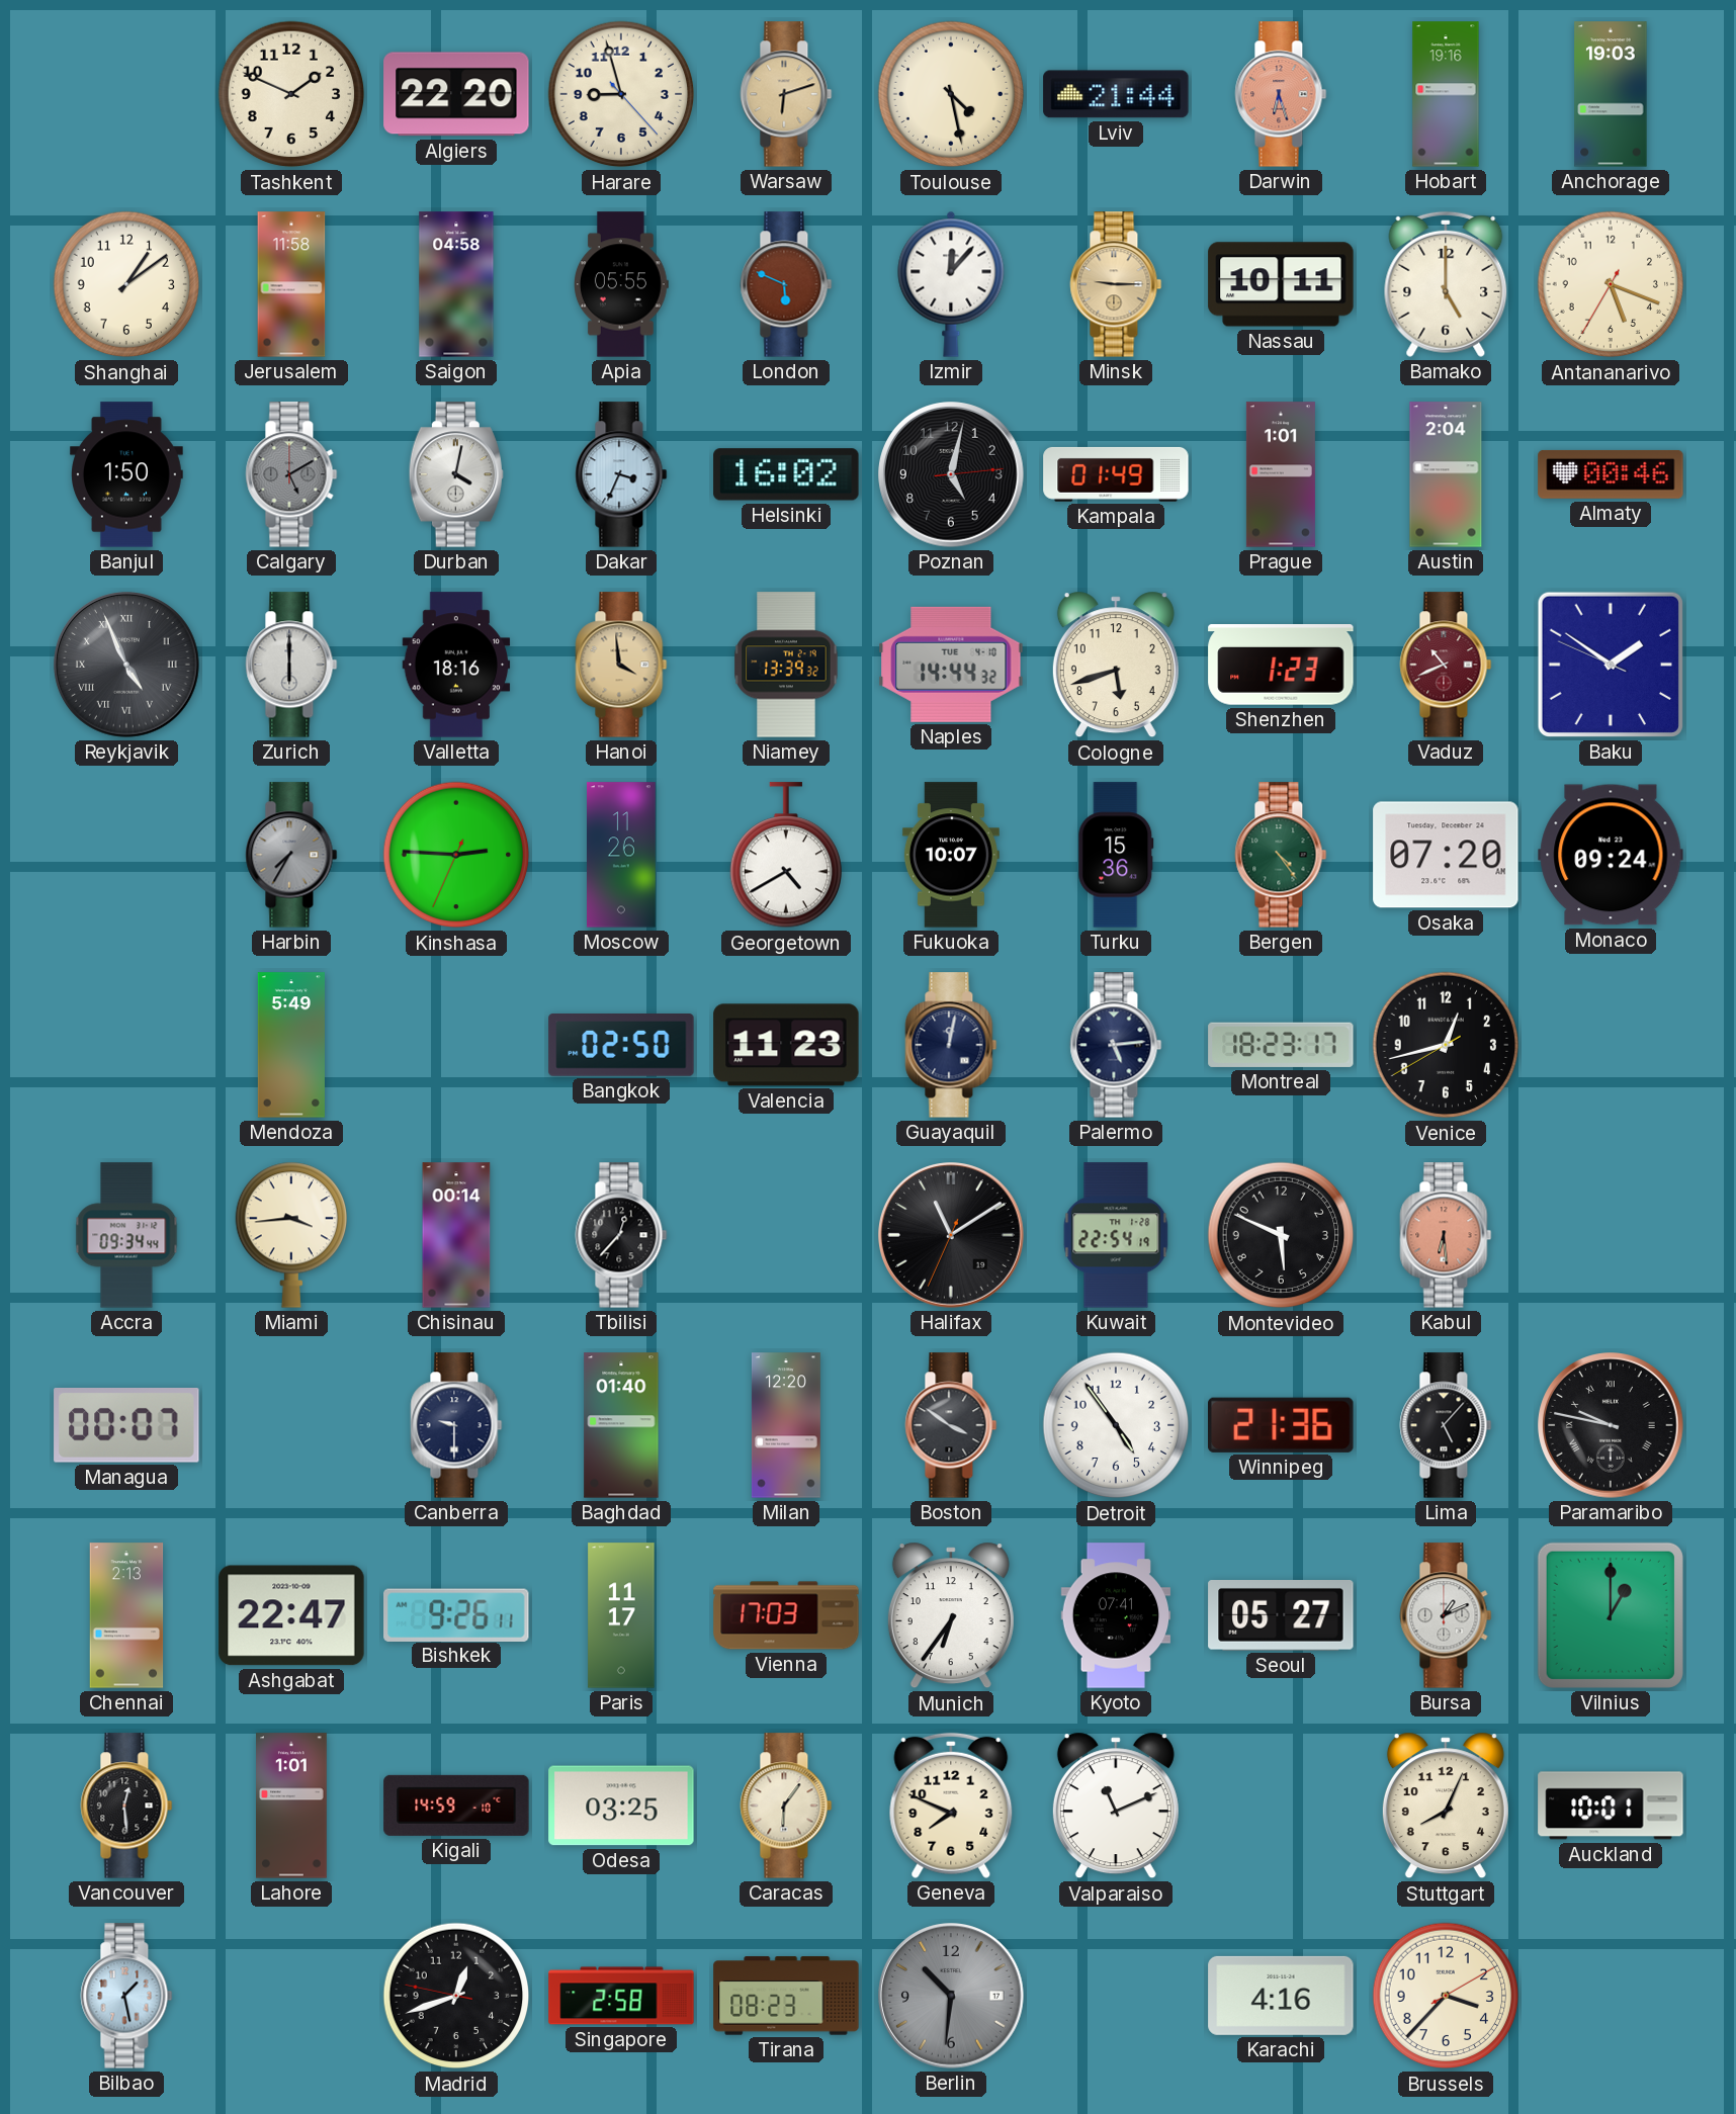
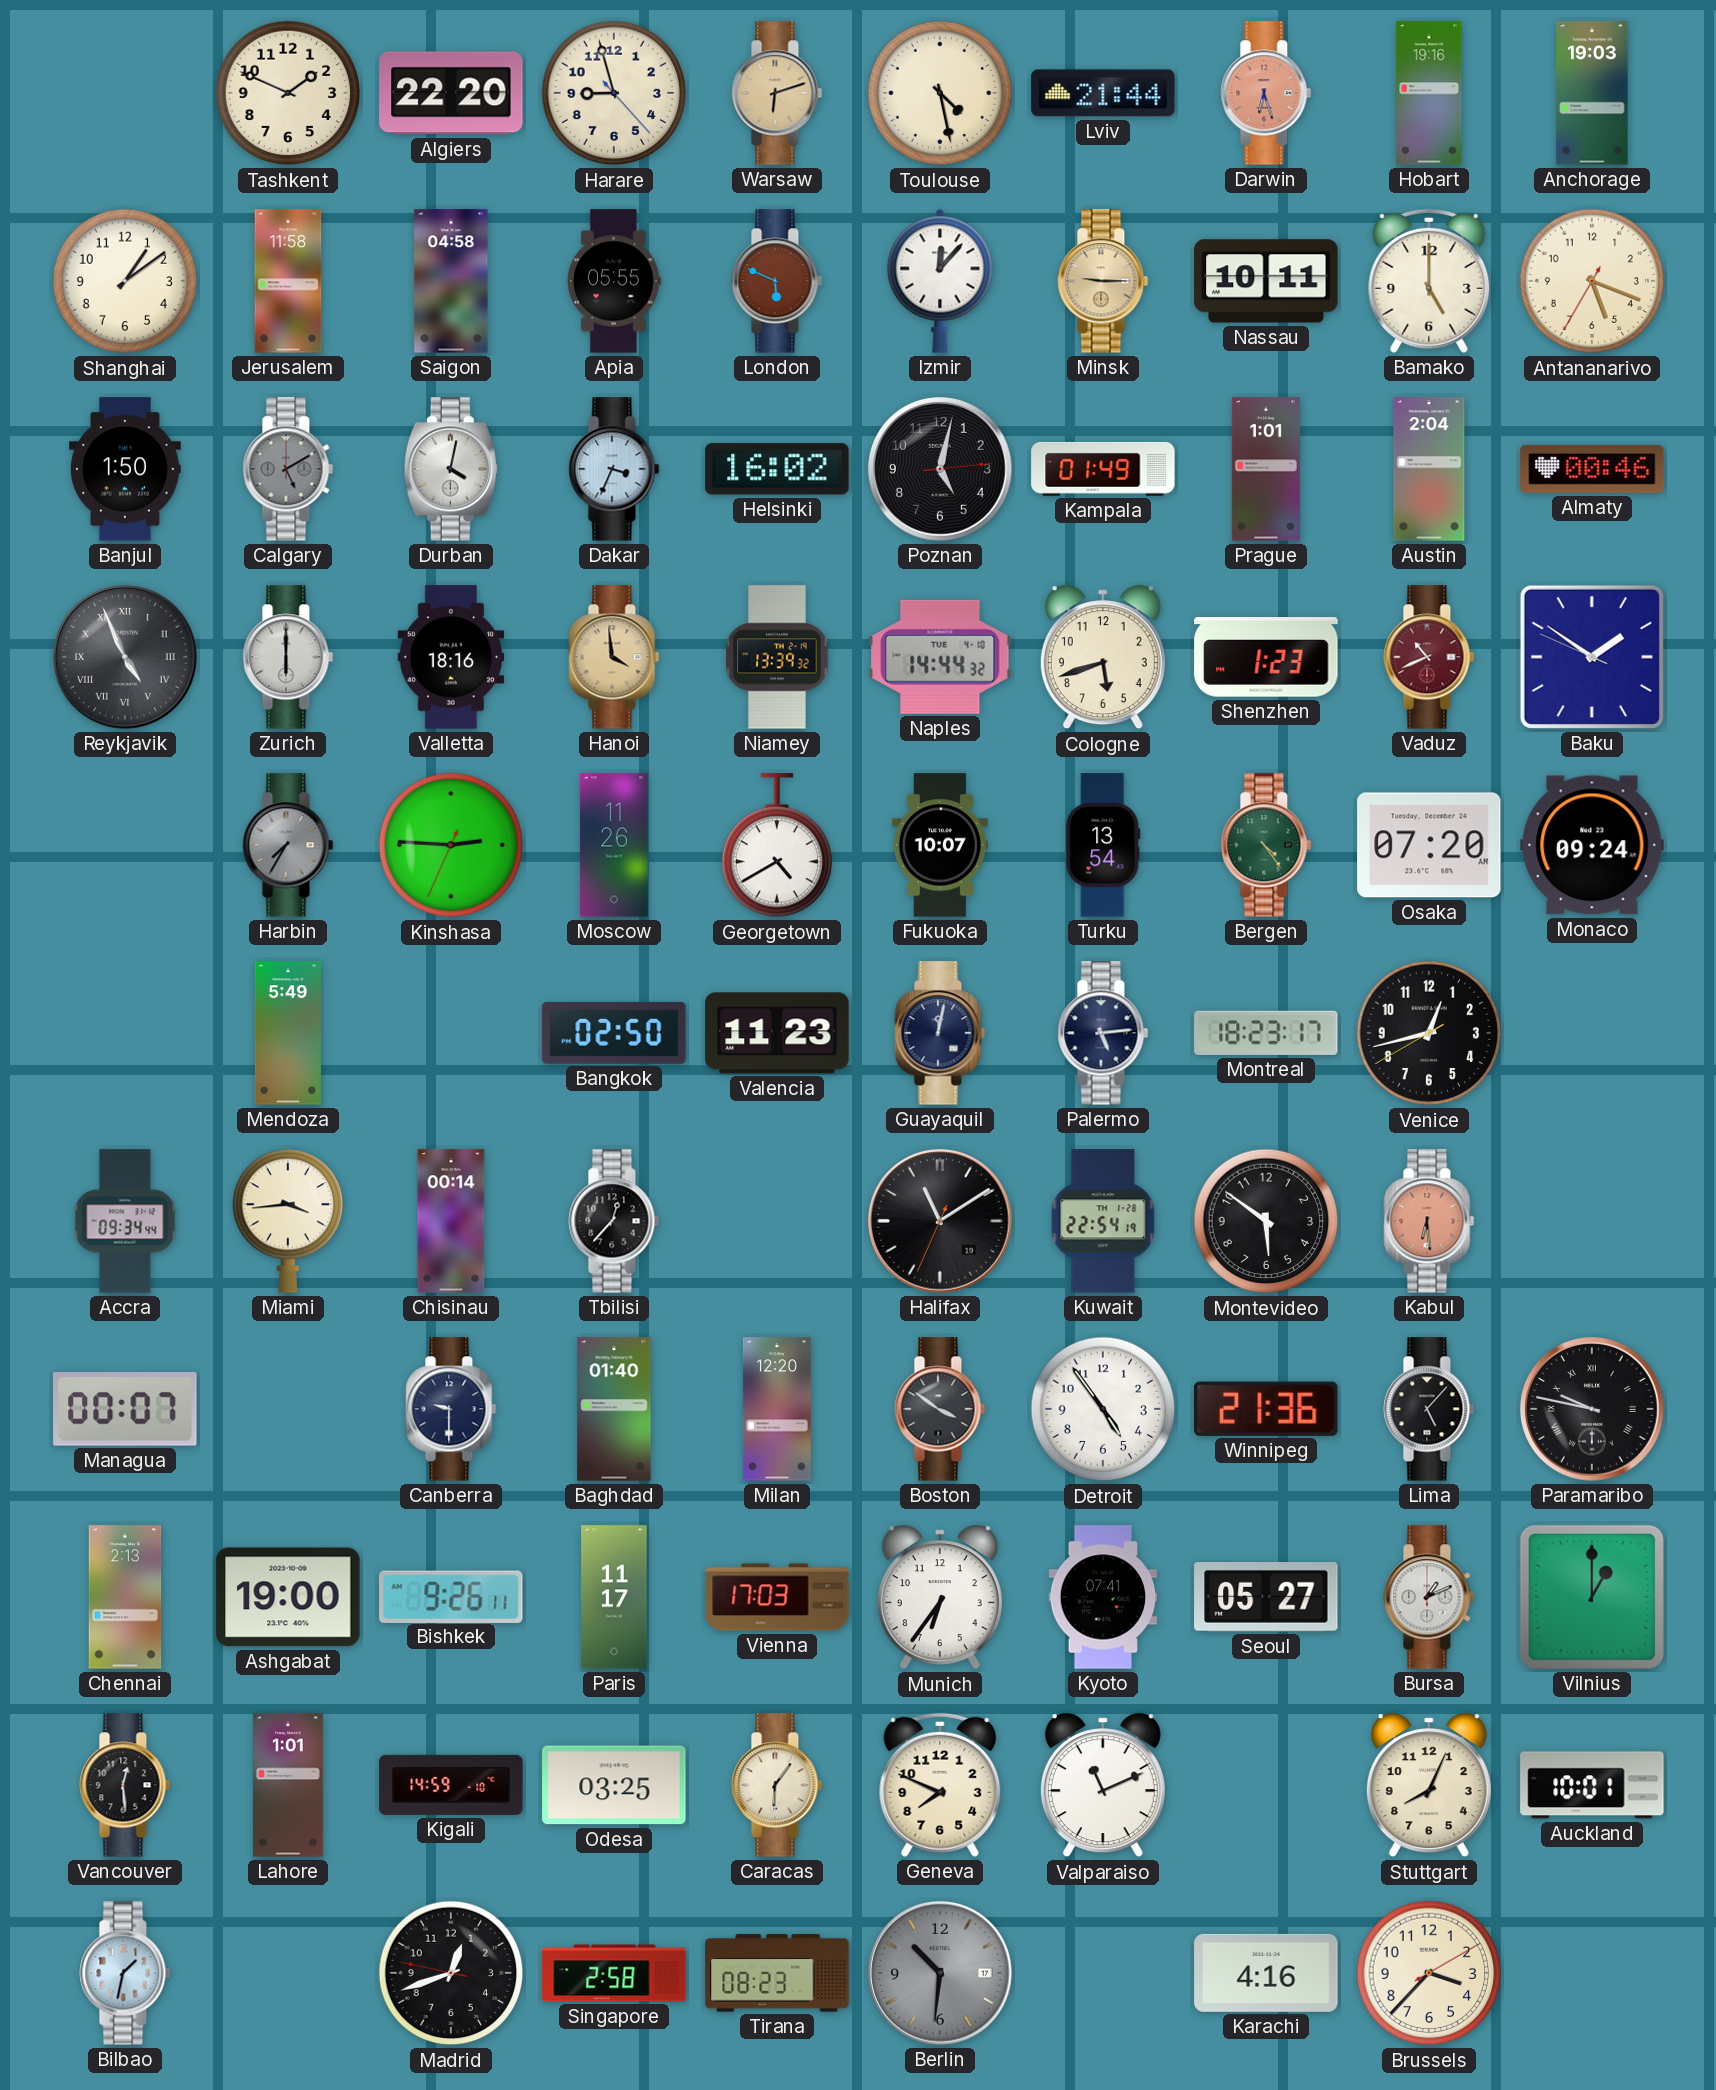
Turku: 15:36 -> 13:54 (1103, 845)
Montevideo: 5:49 -> 5:51 (1266, 1221)
Ashgabat: 22:47 -> 19:00 (288, 1597)
Bilbao: 1:28 -> 1:32 (125, 1973)
